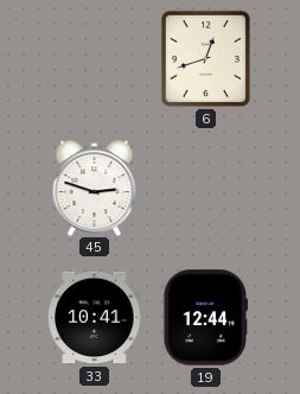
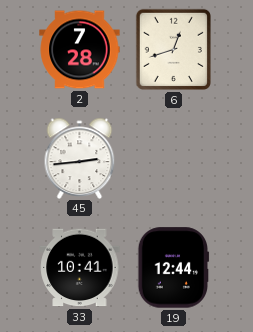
2: none -> 7:28 (80, 50)
45: 2:48 -> 2:44 (80, 158)
